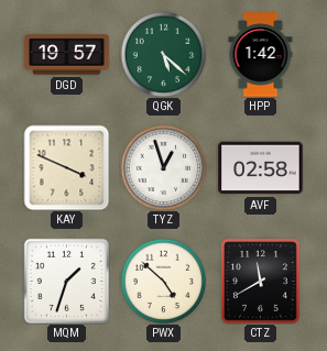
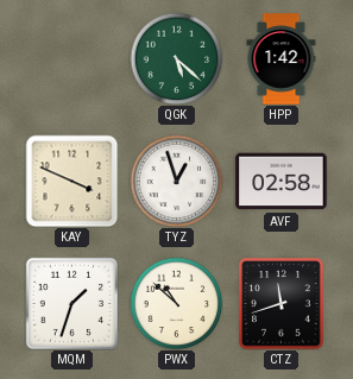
DGD: 19:57 -> none (67, 55)
PWX: 4:52 -> 10:52 (176, 303)
CTZ: 11:40 -> 11:42 (282, 304)
